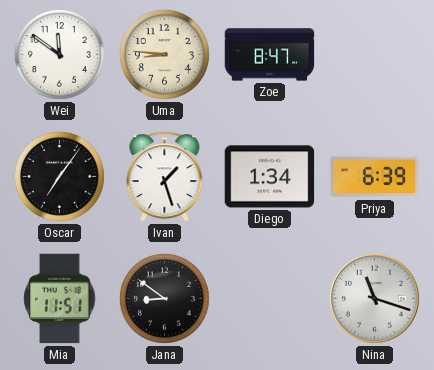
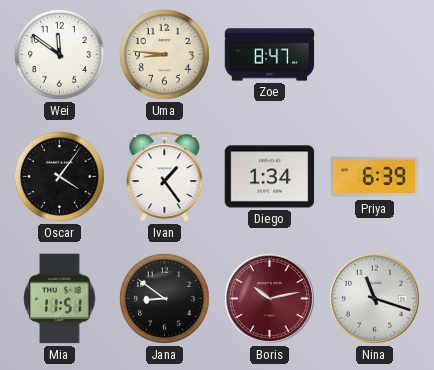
Oscar: 7:06 -> 4:06 (59, 176)
Ivan: 1:27 -> 1:24 (165, 177)
Boris: none -> 10:13 (269, 298)
